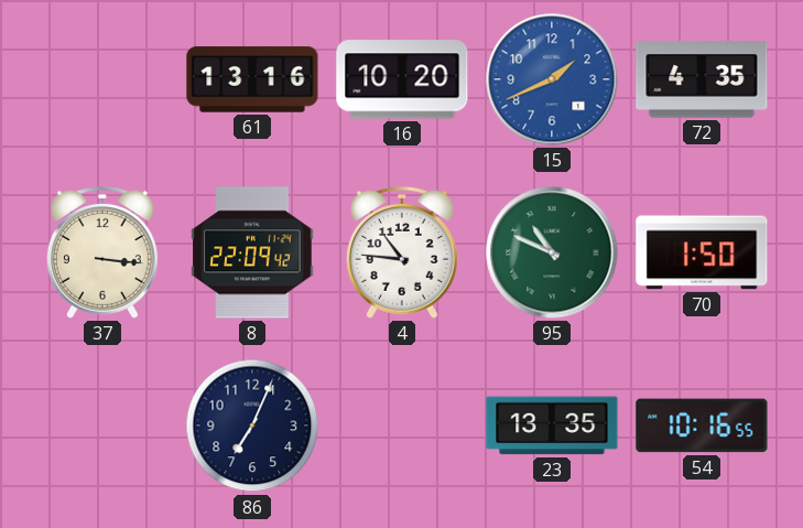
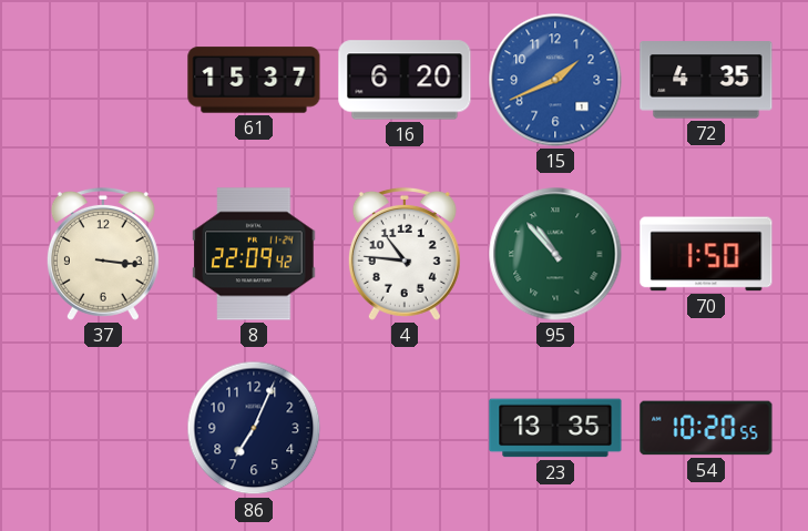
61: 13:16 -> 15:37 (254, 80)
16: 10:20 -> 6:20 (405, 80)
95: 10:49 -> 10:53 (555, 254)
54: 10:16 -> 10:20 (706, 428)
